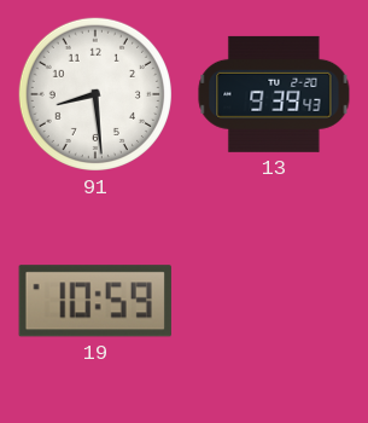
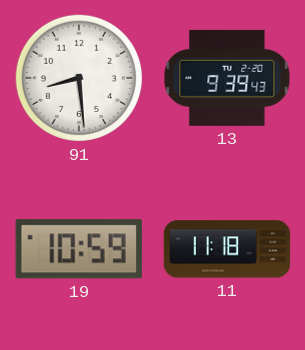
11: none -> 11:18 (227, 249)
